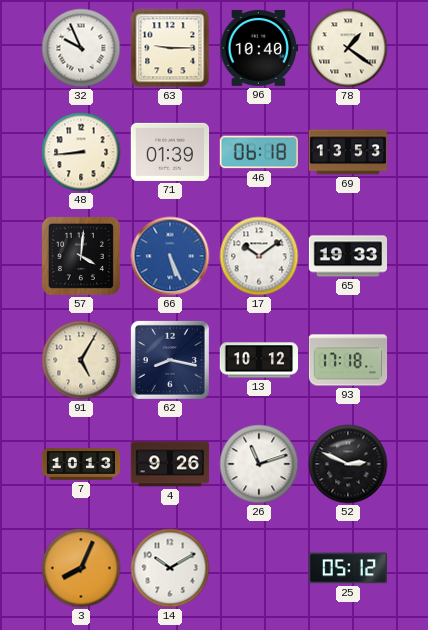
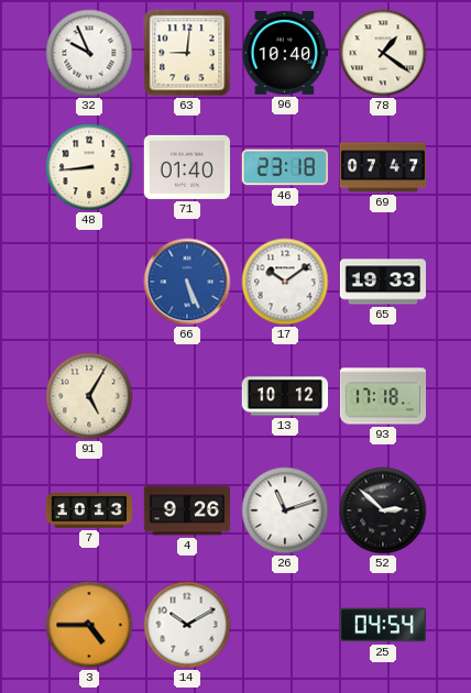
63: 9:15 -> 9:01 (187, 53)
71: 01:39 -> 01:40 (186, 167)
46: 06:18 -> 23:18 (284, 167)
69: 13:53 -> 07:47 (383, 167)
57: 4:01 -> none (81, 256)
62: 8:17 -> none (170, 360)
52: 2:49 -> 2:52 (383, 510)
3: 8:04 -> 4:45 (89, 625)
25: 05:12 -> 04:54 (382, 625)
